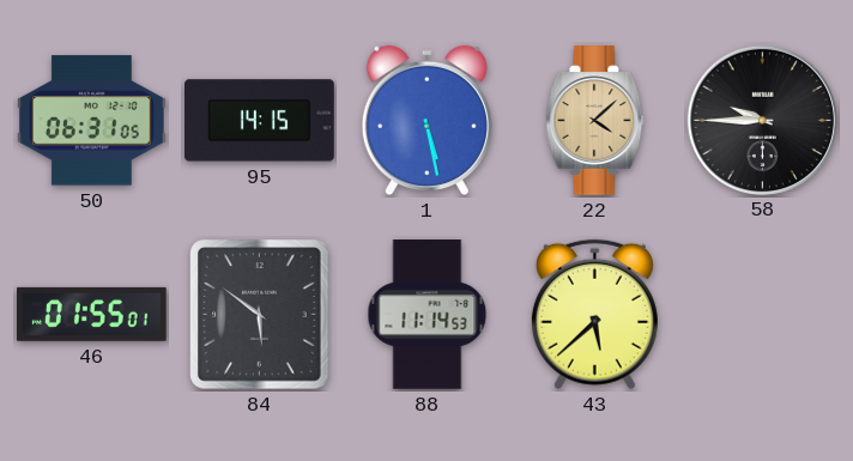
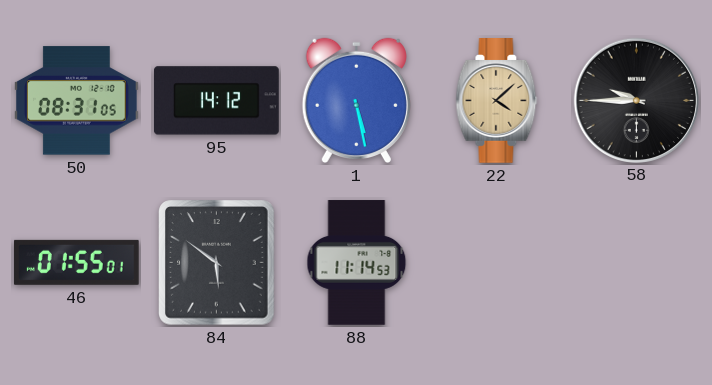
50: 06:31 -> 08:31 (77, 101)
95: 14:15 -> 14:12 (217, 101)
43: 5:38 -> none (594, 315)
